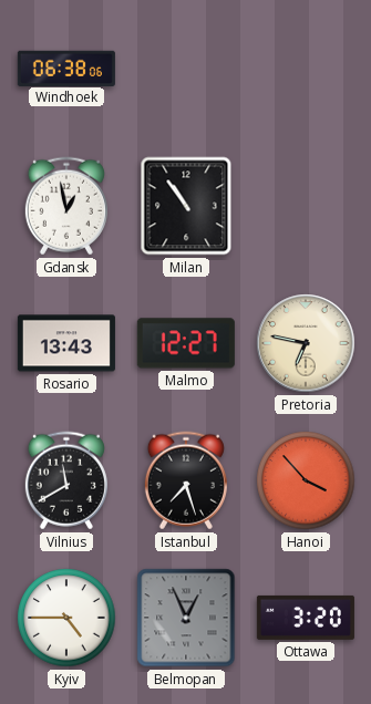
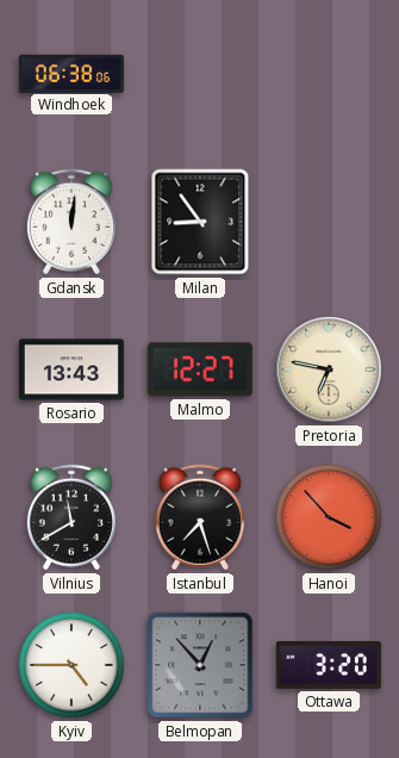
Gdansk: 12:58 -> 12:01 (71, 222)
Milan: 10:54 -> 8:54 (200, 222)
Belmopan: 12:56 -> 12:53 (200, 665)
